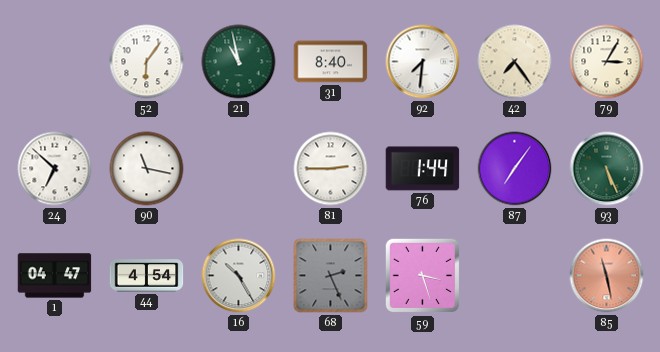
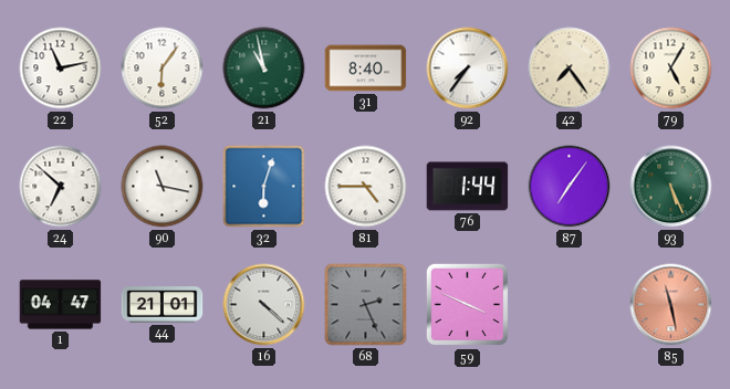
22: none -> 11:13 (61, 69)
92: 7:31 -> 7:36 (468, 69)
79: 3:05 -> 5:05 (671, 69)
32: none -> 6:03 (264, 187)
81: 2:45 -> 4:45 (366, 187)
44: 4:54 -> 21:01 (163, 305)
16: 10:25 -> 4:22 (264, 305)
59: 3:27 -> 3:49 (468, 305)
